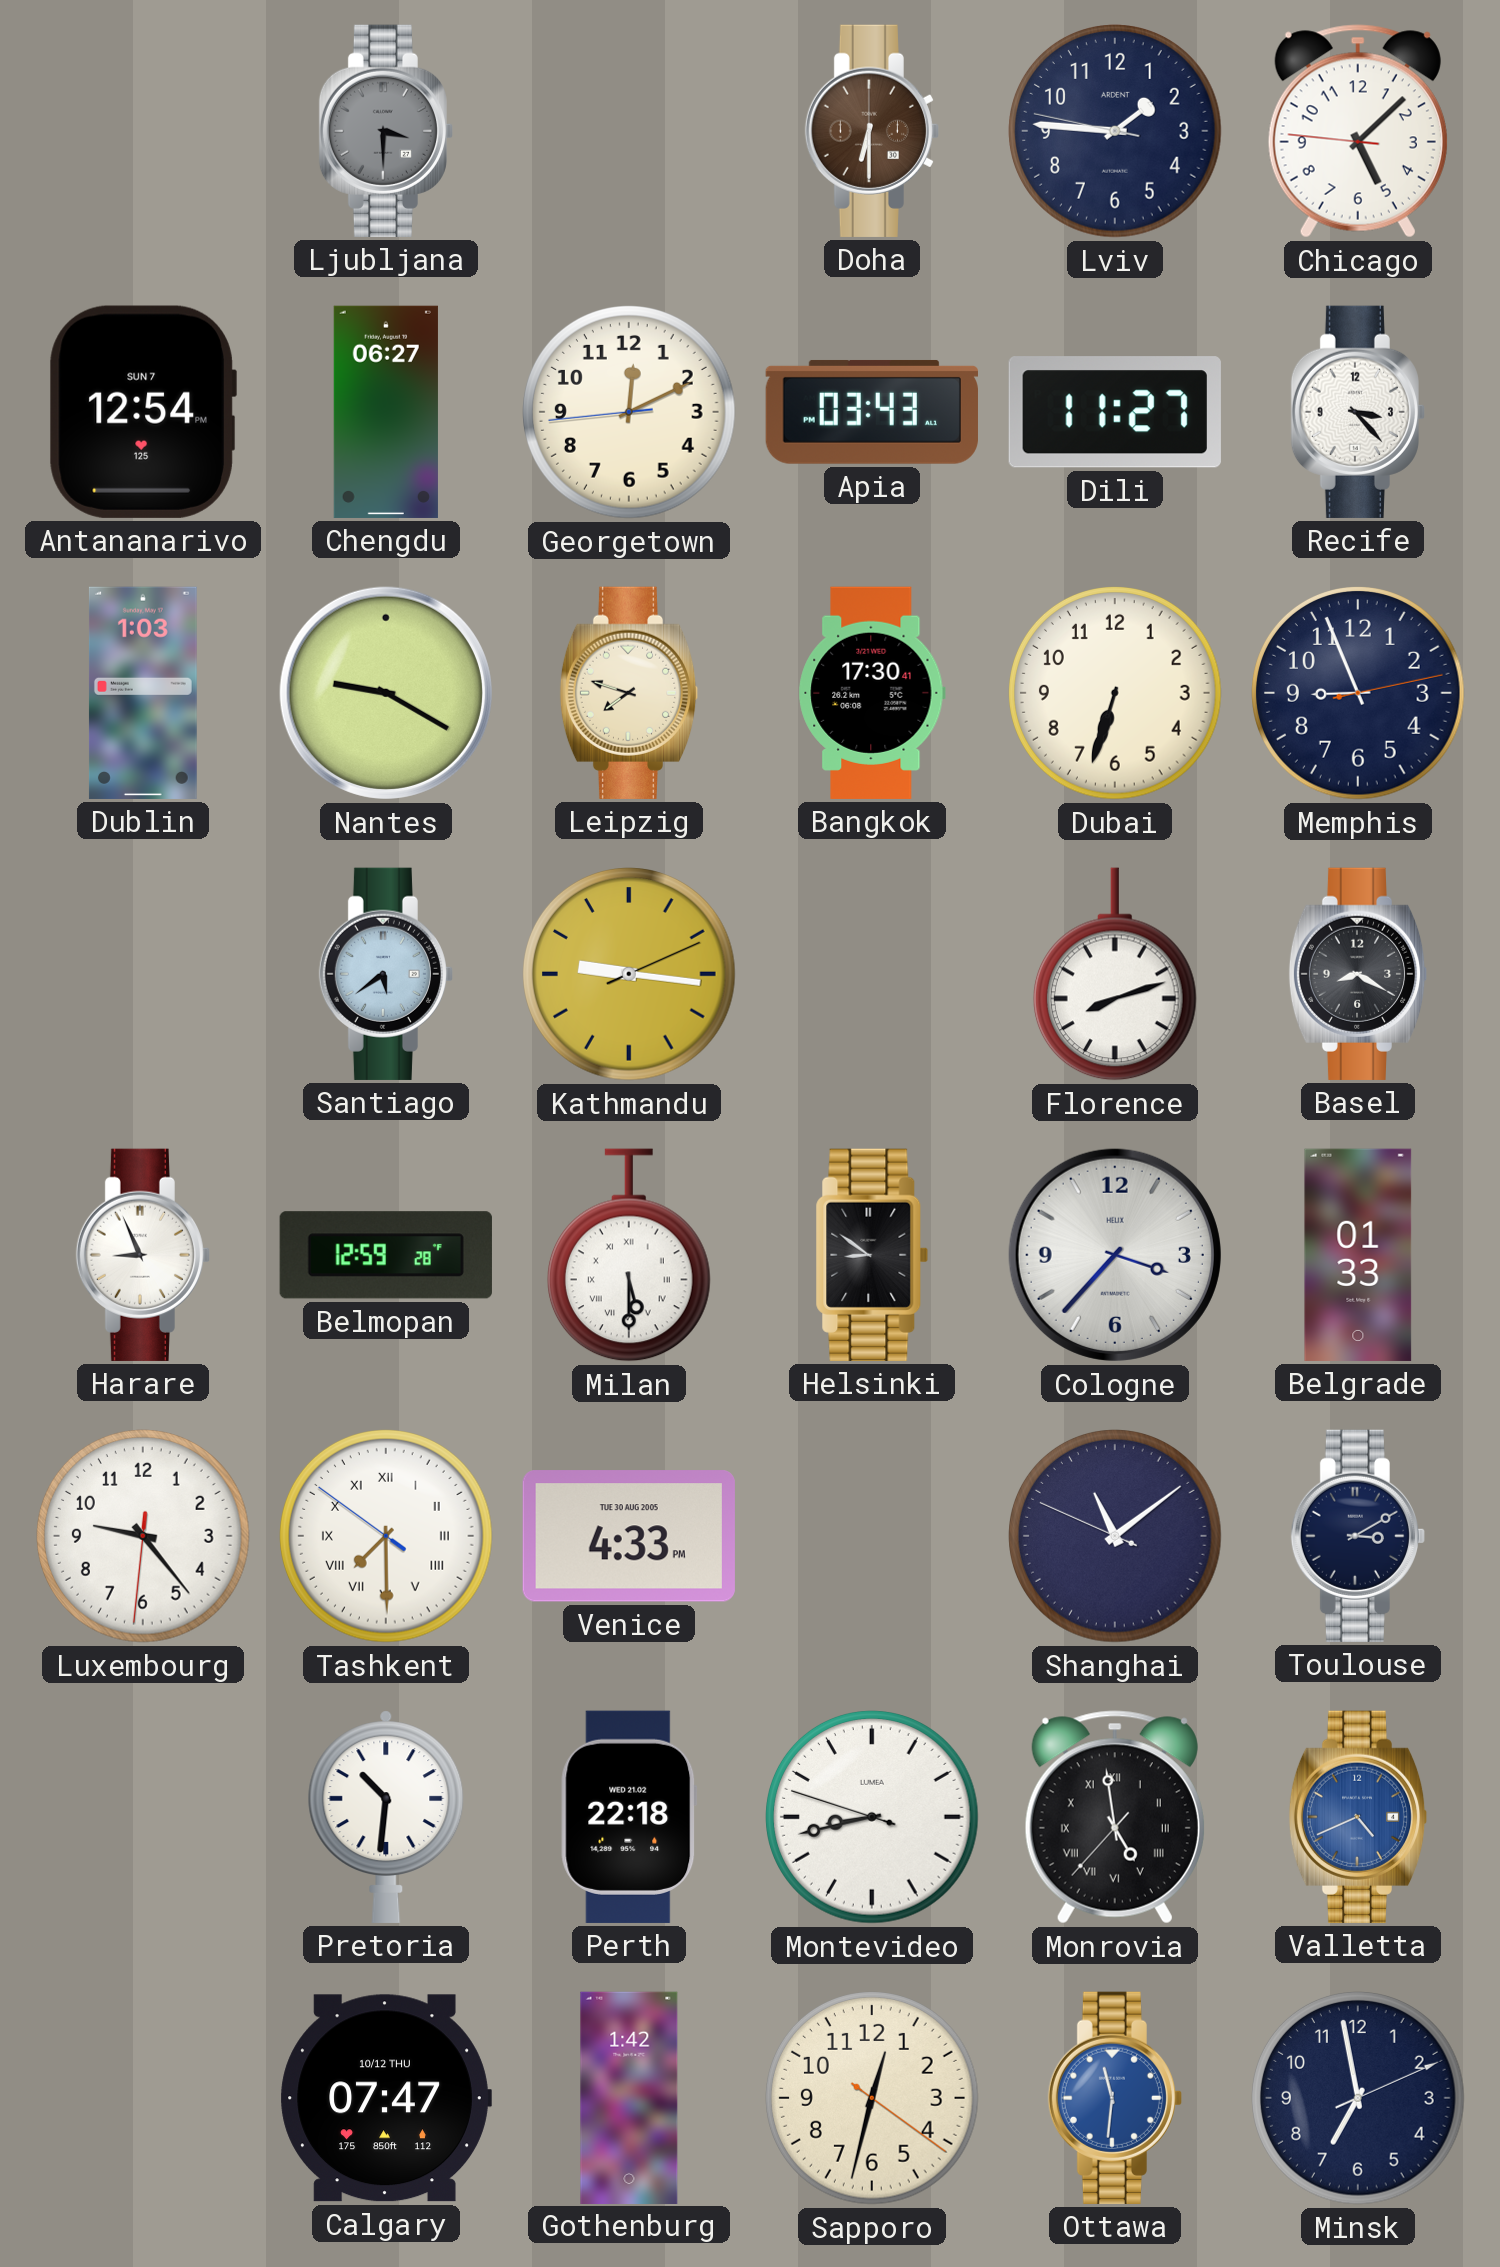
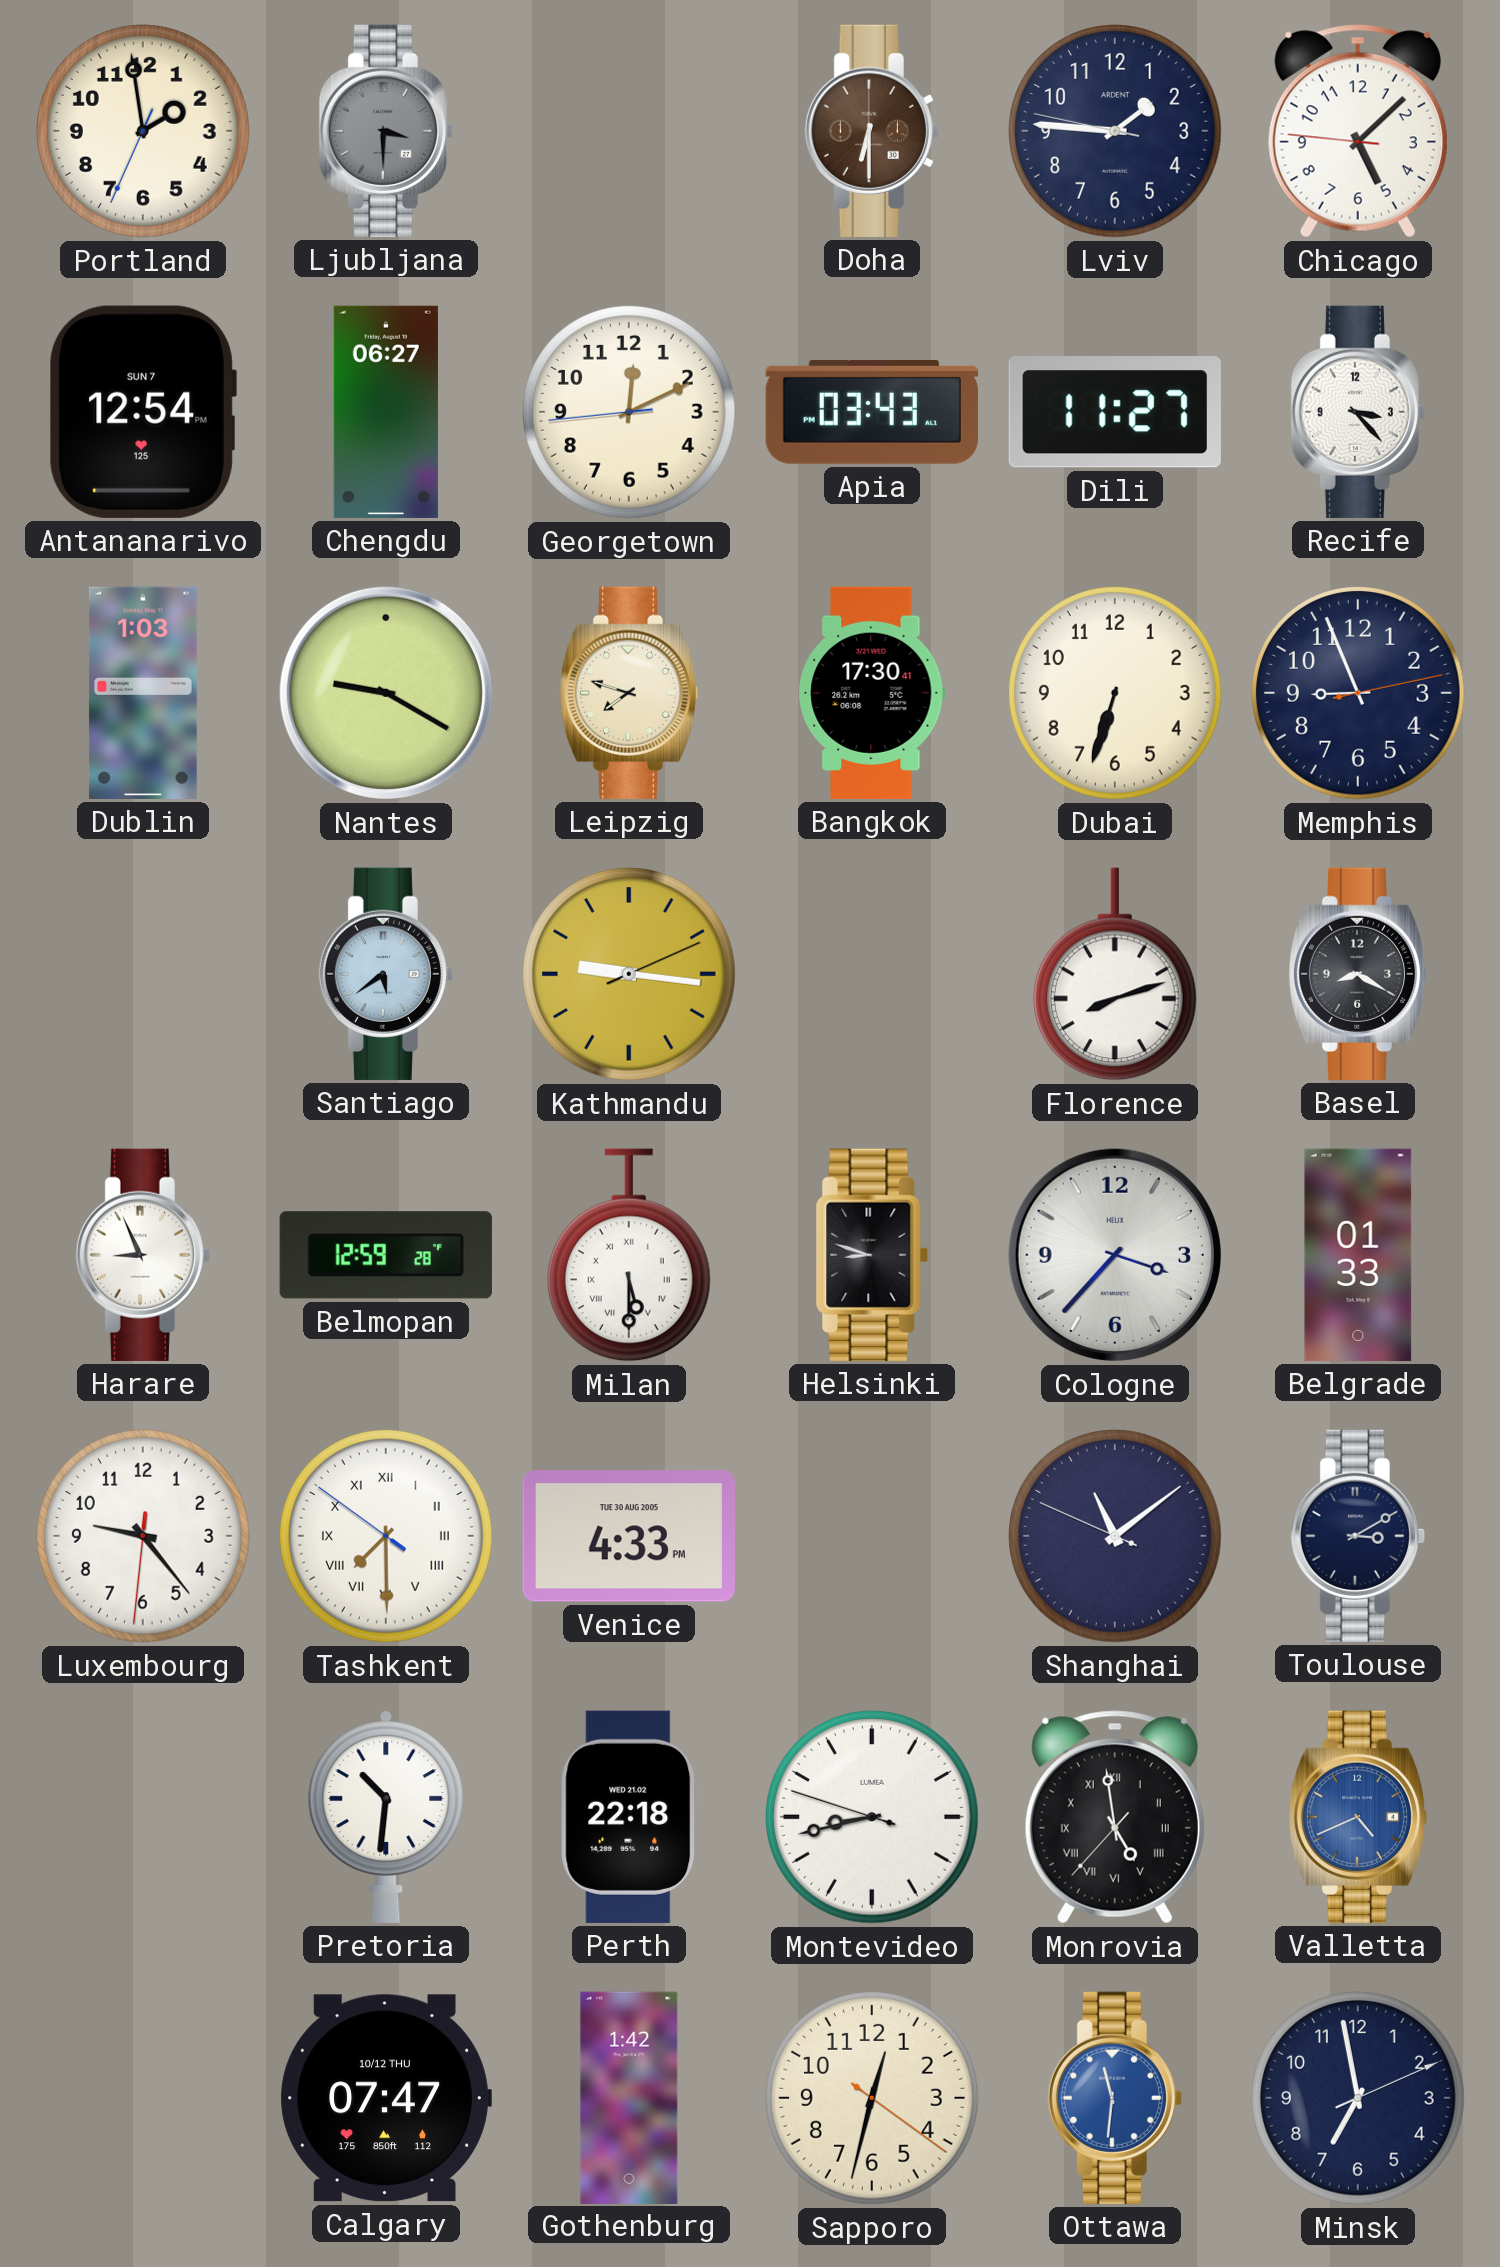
Portland: none -> 1:58 (144, 132)
Helsinki: 8:51 -> 8:48 (872, 1255)
